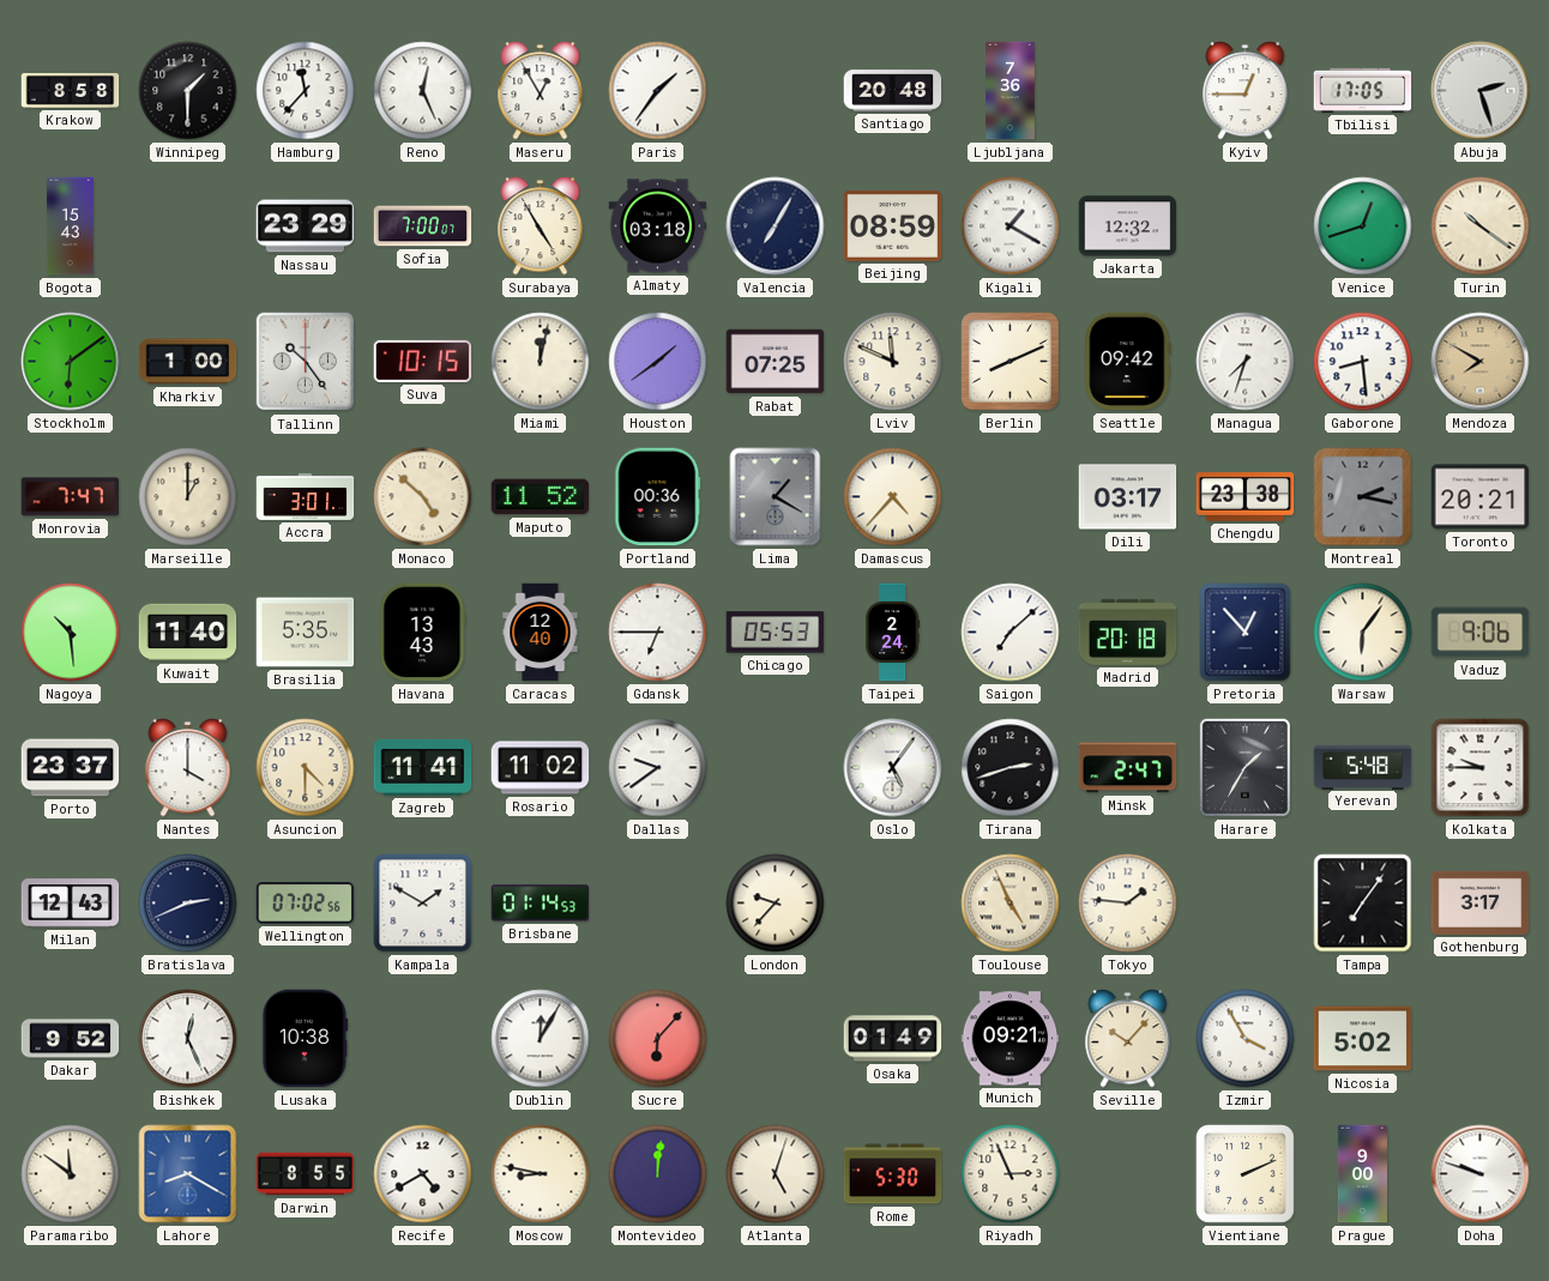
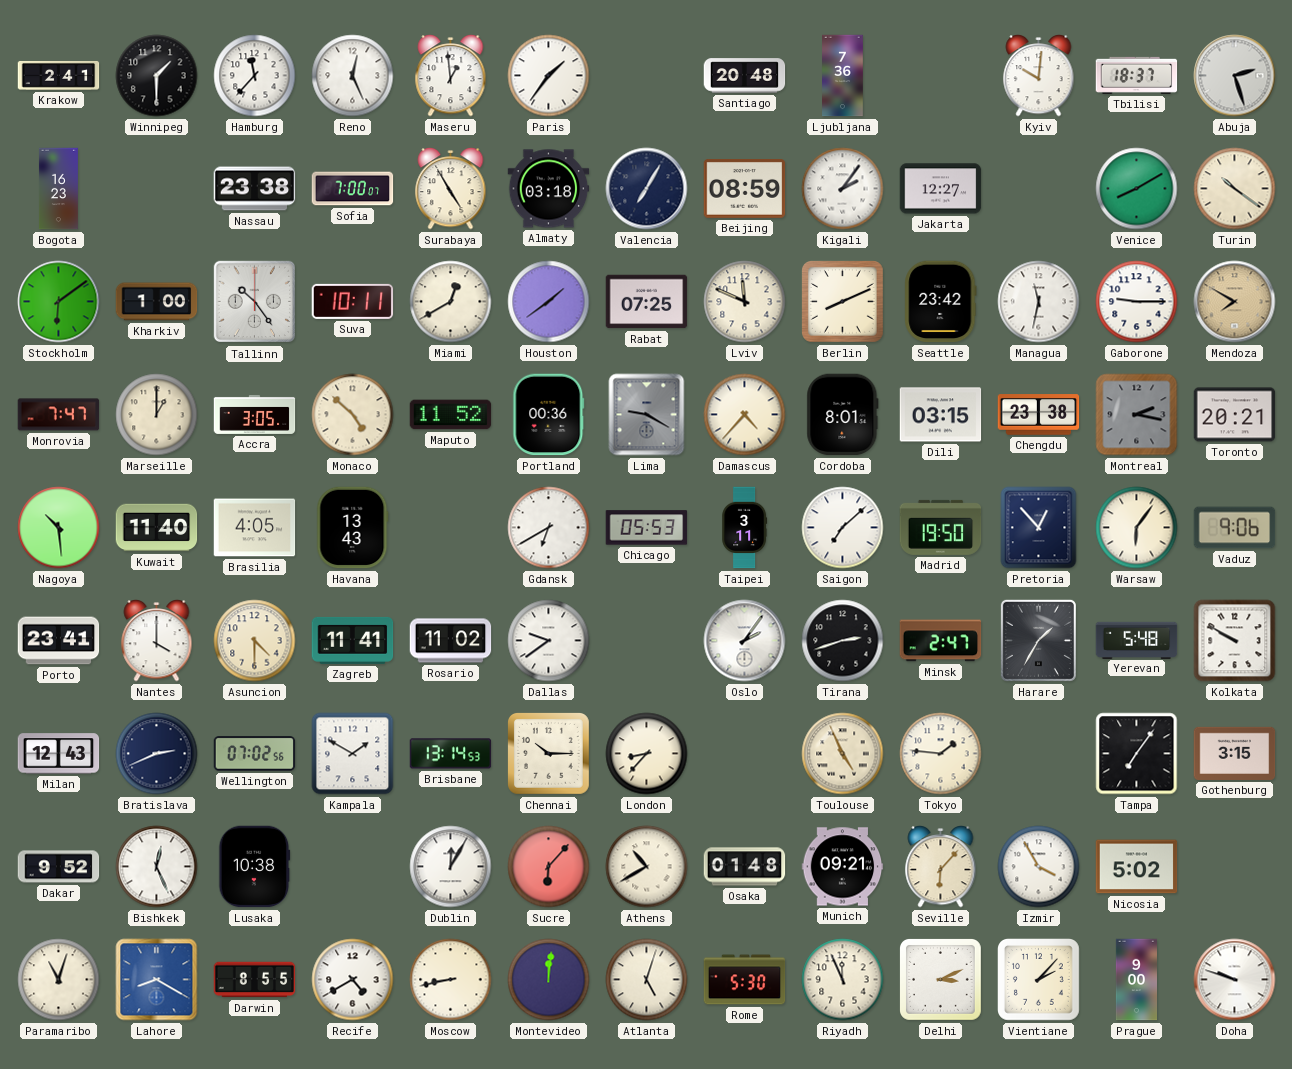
Krakow: 8:58 -> 2:41 (59, 75)
Maseru: 12:55 -> 12:59 (451, 76)
Kyiv: 12:45 -> 10:01 (1039, 76)
Tbilisi: 17:05 -> 18:37 (1137, 75)
Bogota: 15:43 -> 16:23 (59, 189)
Nassau: 23:29 -> 23:38 (255, 189)
Kigali: 1:20 -> 2:06 (843, 189)
Jakarta: 12:32 -> 12:27 (941, 189)
Venice: 12:42 -> 8:10 (1137, 189)
Suva: 10:15 -> 10:11 (353, 301)
Miami: 12:02 -> 12:40 (451, 302)
Seattle: 09:42 -> 23:42 (941, 302)
Managua: 7:33 -> 11:32 (1039, 302)
Gaborone: 8:29 -> 9:15 (1137, 302)
Accra: 3:01 -> 3:05 (255, 414)
Lima: 1:20 -> 9:20 (647, 415)
Cordoba: none -> 8:01 (843, 415)
Dili: 03:17 -> 03:15 (941, 415)
Brasilia: 5:35 -> 4:05 (255, 528)
Caracas: 12:40 -> none (541, 633)
Gdansk: 6:45 -> 6:40 (549, 528)
Taipei: 2:24 -> 3:11 (745, 528)
Madrid: 20:18 -> 19:50 (941, 527)
Porto: 23:37 -> 23:41 (59, 641)
Oslo: 5:06 -> 2:06 (745, 641)
Kolkata: 9:45 -> 9:50 (1235, 641)
Brisbane: 01:14 -> 13:14 (451, 754)
Chennai: none -> 10:15 (549, 754)
London: 9:37 -> 8:37 (647, 754)
Gothenburg: 3:17 -> 3:15 (1235, 753)
Athens: none -> 10:40 (647, 867)
Osaka: 01:49 -> 01:48 (745, 867)
Seville: 10:07 -> 6:07 (941, 867)
Paramaribo: 11:51 -> 11:03 (59, 980)
Moscow: 8:47 -> 8:43 (451, 980)
Riyadh: 2:56 -> 11:56 (843, 980)
Delhi: none -> 3:11 (941, 980)
Vientiane: 2:11 -> 2:07 (1039, 980)
